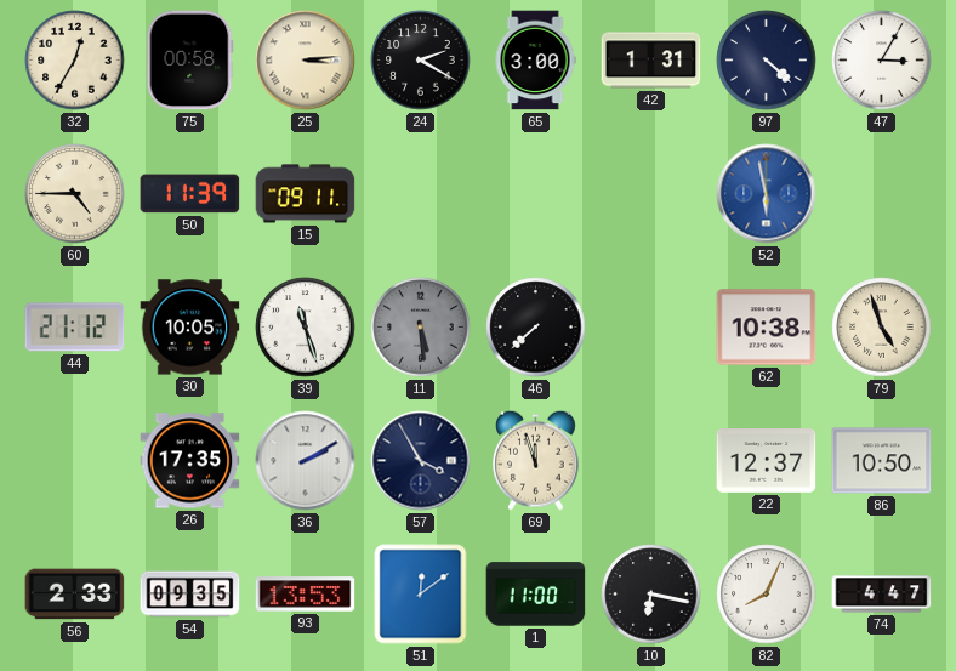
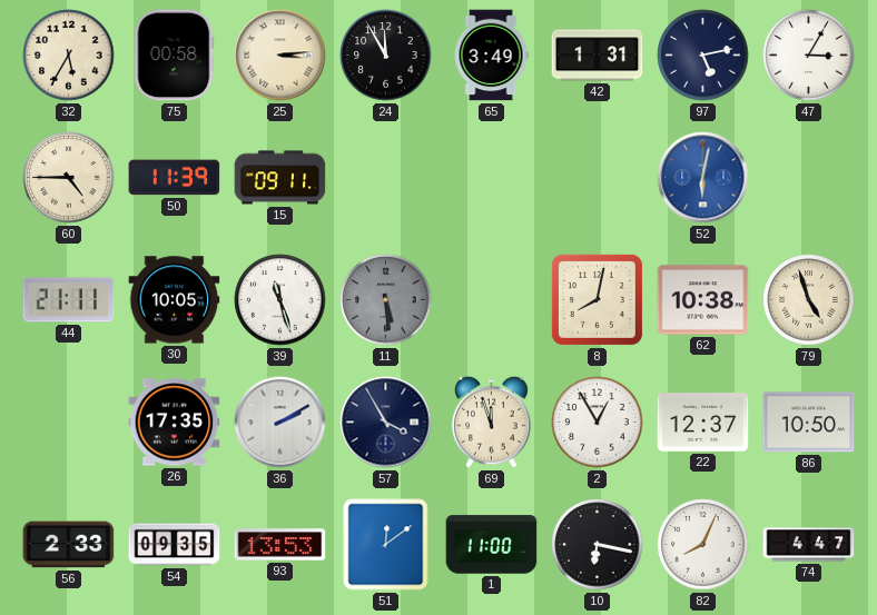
32: 12:35 -> 5:35 (69, 56)
24: 2:20 -> 11:55 (386, 56)
65: 3:00 -> 3:49 (491, 56)
97: 4:22 -> 5:13 (703, 56)
52: 5:58 -> 6:02 (703, 178)
44: 21:12 -> 21:11 (69, 300)
46: 7:38 -> none (536, 328)
8: none -> 8:02 (597, 299)
2: none -> 12:55 (598, 423)
